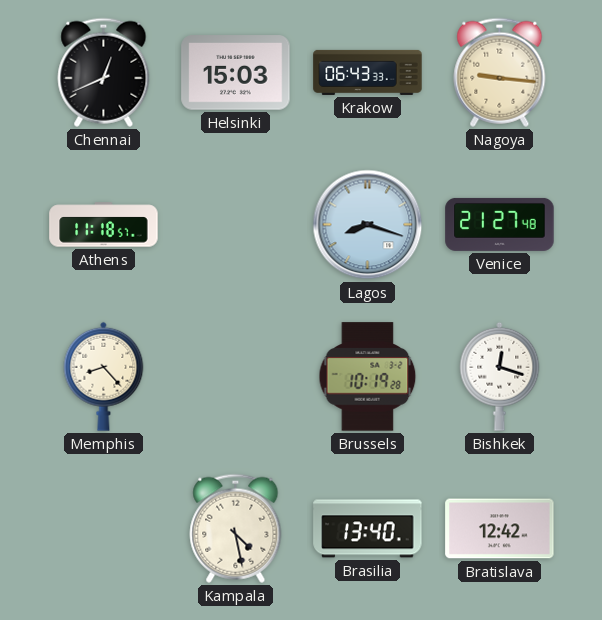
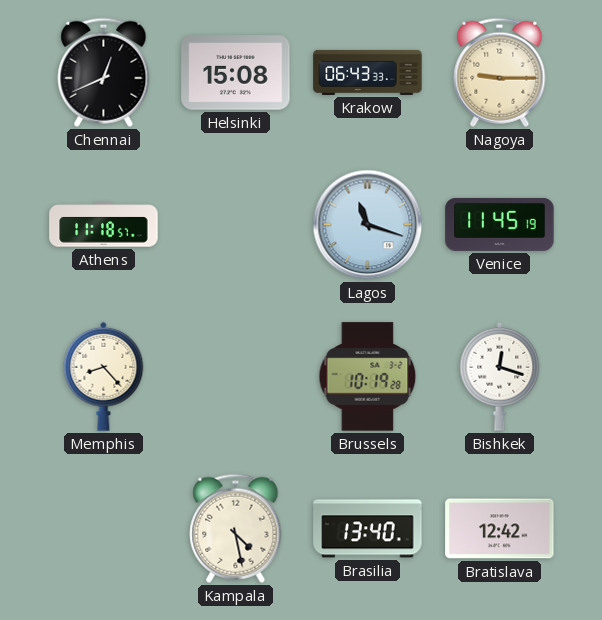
Helsinki: 15:03 -> 15:08 (236, 73)
Nagoya: 9:16 -> 9:15 (500, 72)
Lagos: 8:18 -> 11:18 (368, 225)
Venice: 21:27 -> 11:45 (500, 224)
